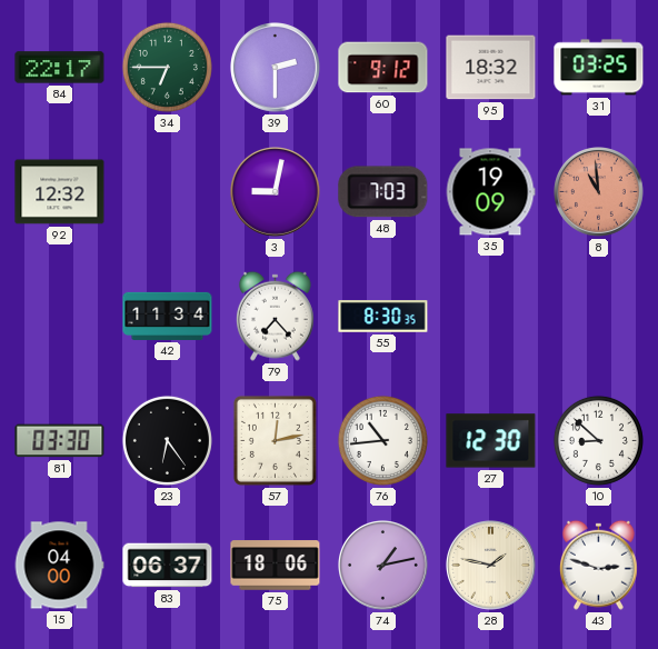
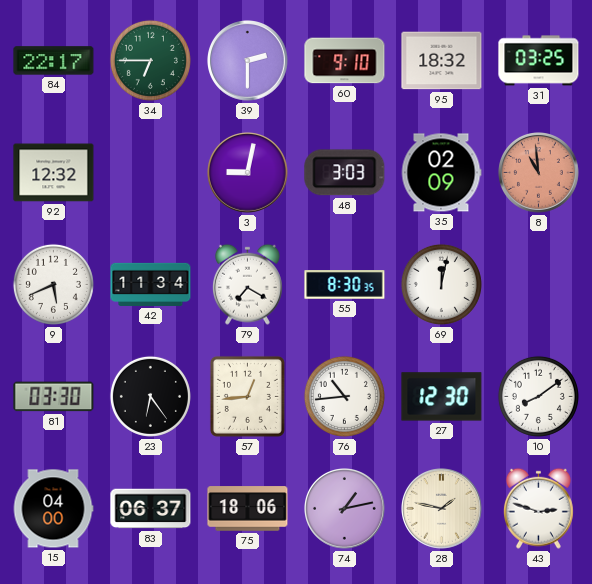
60: 9:12 -> 9:10 (345, 61)
48: 7:03 -> 3:03 (345, 173)
35: 19:09 -> 02:09 (441, 173)
9: none -> 5:41 (53, 284)
79: 7:23 -> 7:20 (247, 284)
69: none -> 12:02 (441, 284)
57: 12:13 -> 12:44 (247, 396)
10: 8:52 -> 8:09 (538, 396)
